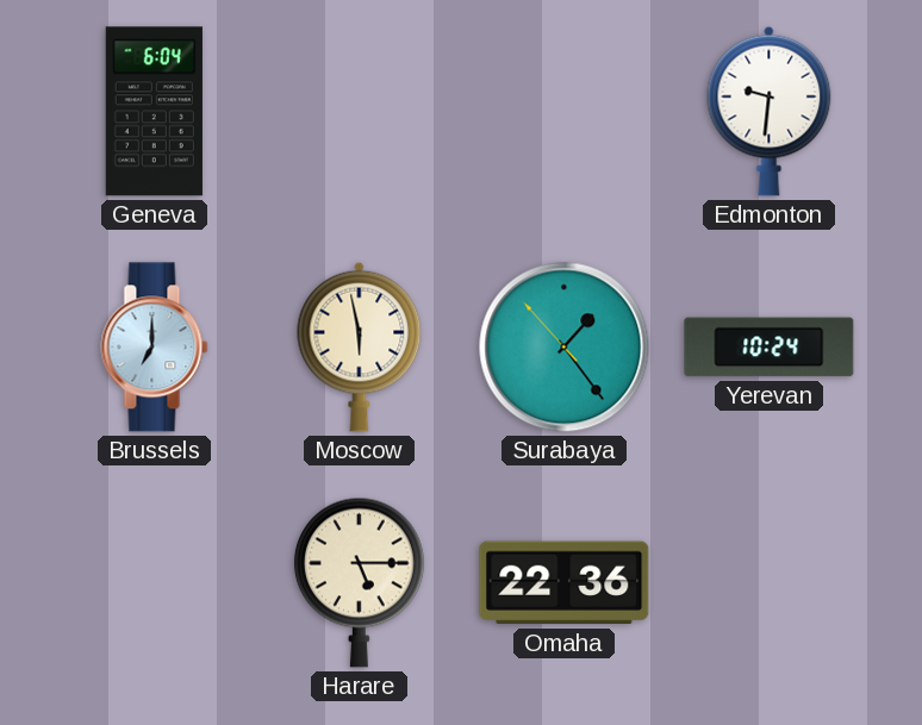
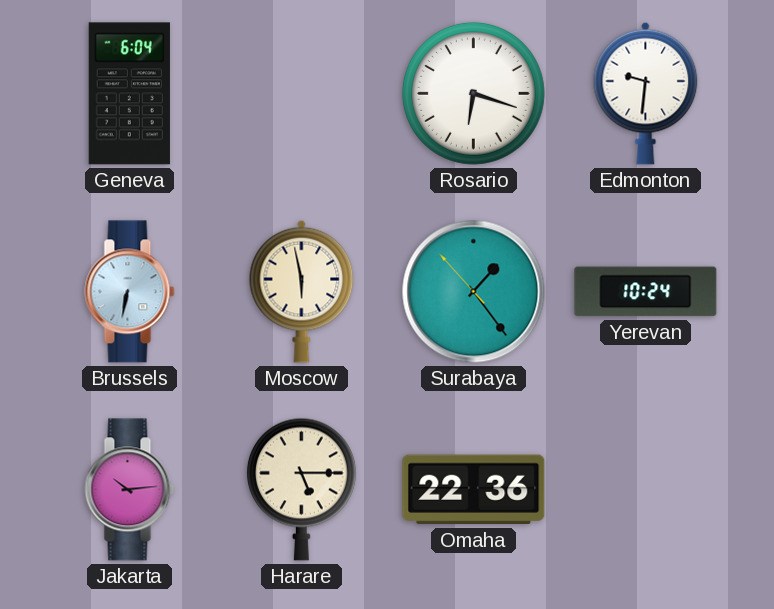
Rosario: none -> 6:18 (473, 93)
Brussels: 7:00 -> 6:32 (130, 292)
Jakarta: none -> 10:14 (130, 490)
